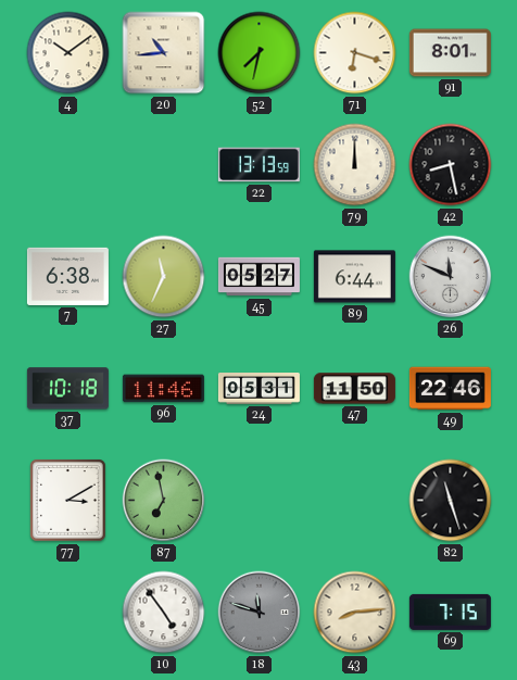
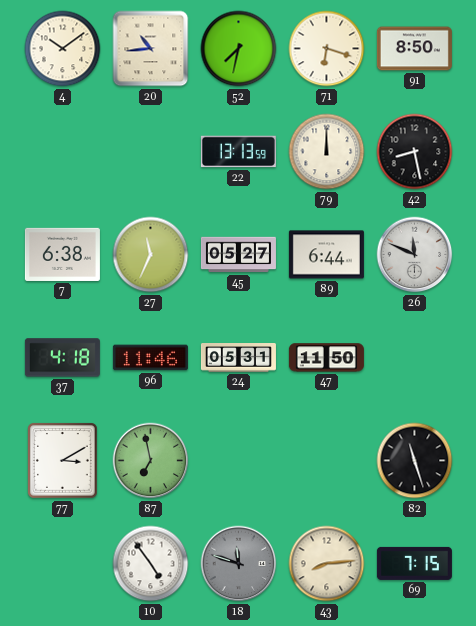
91: 8:01 -> 8:50 (414, 49)
37: 10:18 -> 4:18 (62, 358)
49: 22:46 -> none (450, 389)
